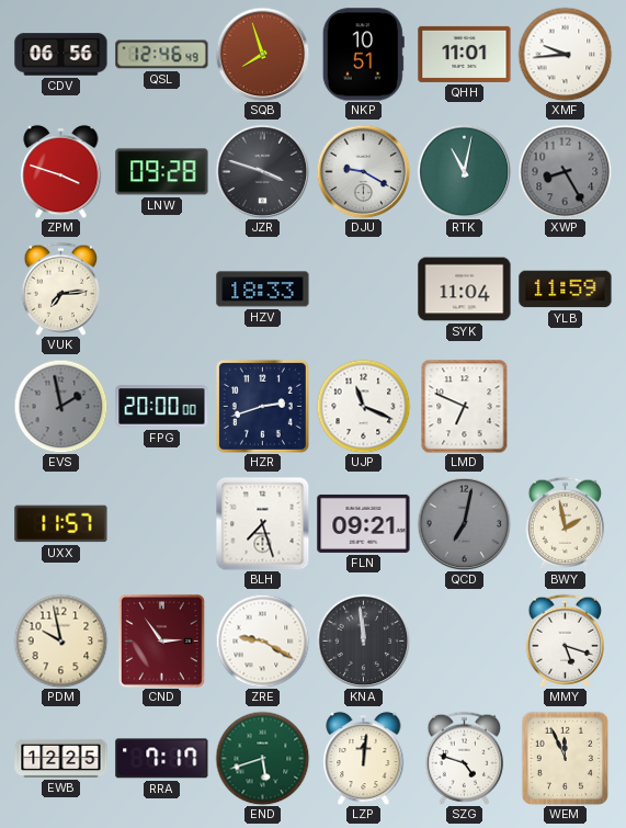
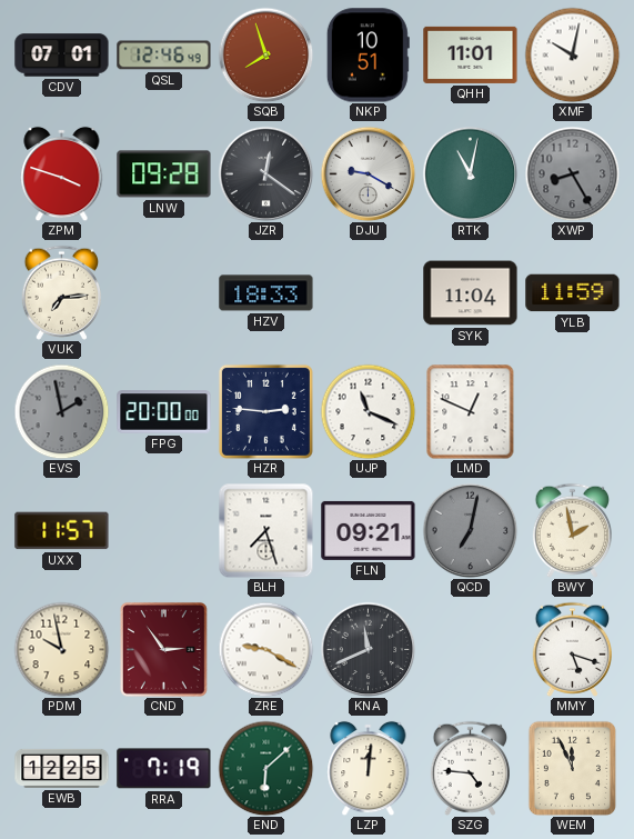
CDV: 06:56 -> 07:01 (62, 56)
XMF: 9:44 -> 10:02 (572, 54)
JZR: 3:48 -> 12:21 (265, 173)
HZR: 2:42 -> 2:46 (265, 411)
LMD: 6:49 -> 12:49 (471, 411)
KNA: 11:59 -> 11:41 (368, 649)
RRA: 7:17 -> 7:19 (164, 769)
END: 5:42 -> 6:08 (265, 768)
SZG: 4:48 -> 4:46 (470, 768)
